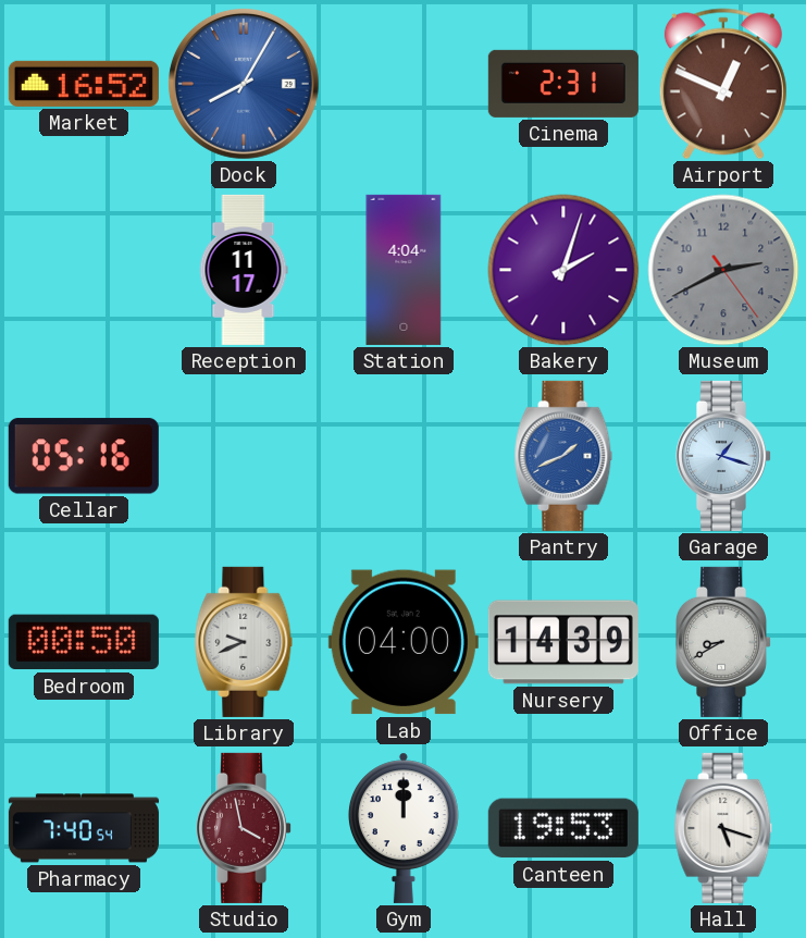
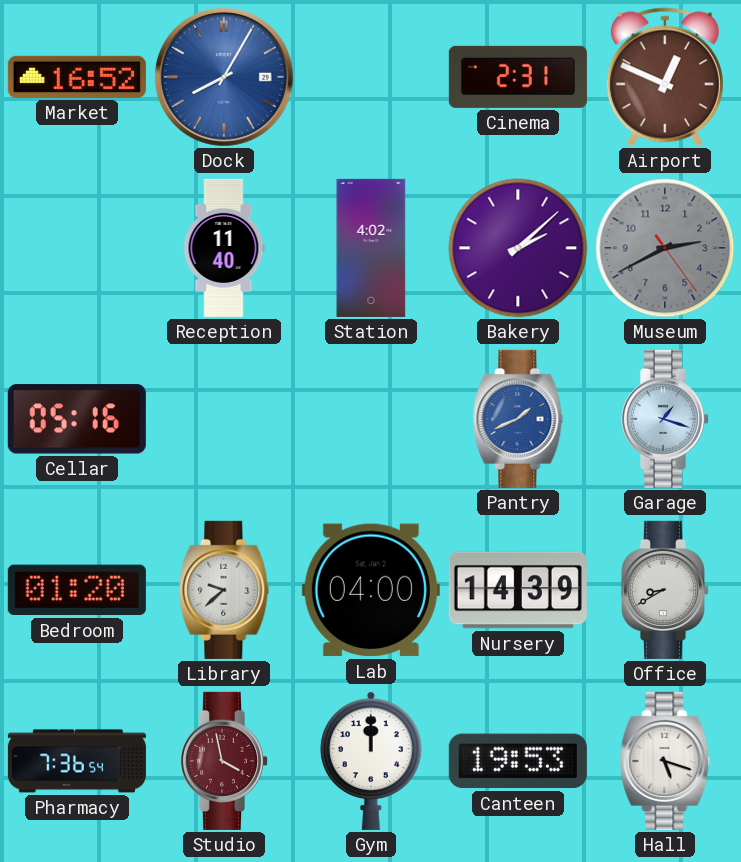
Reception: 11:17 -> 11:40 (224, 248)
Station: 4:04 -> 4:02 (371, 248)
Bakery: 2:03 -> 2:08 (518, 248)
Bedroom: 00:50 -> 01:20 (77, 590)
Library: 9:41 -> 9:38 (224, 590)
Pharmacy: 7:40 -> 7:36 (77, 761)
